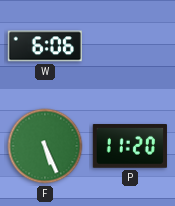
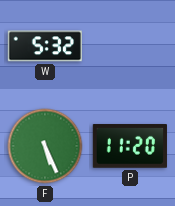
W: 6:06 -> 5:32 (45, 46)
